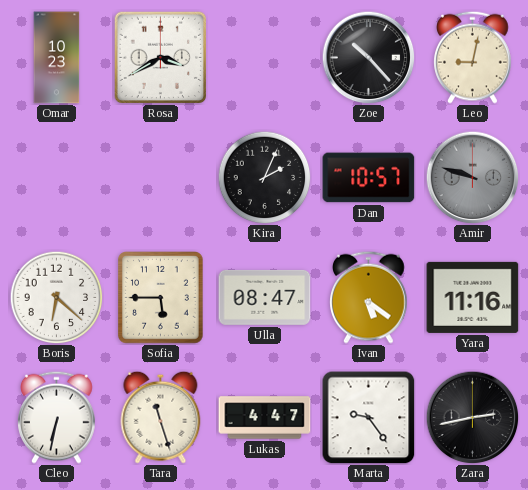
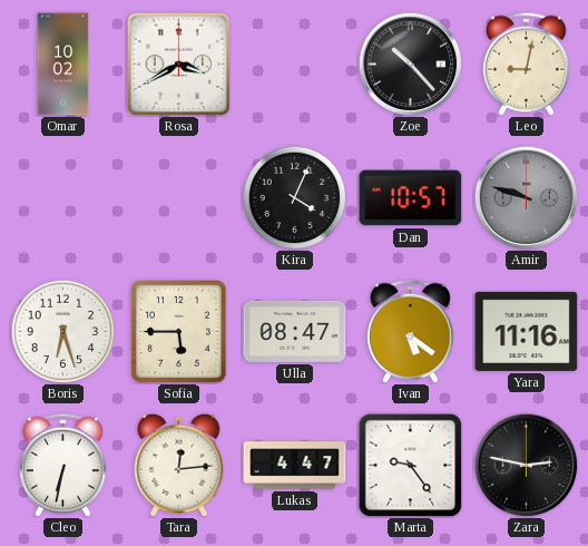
Omar: 10:23 -> 10:02 (63, 65)
Kira: 2:04 -> 4:04 (294, 197)
Boris: 6:22 -> 6:27 (62, 331)
Tara: 11:27 -> 12:14 (179, 465)
Zara: 2:43 -> 2:47 (526, 465)
